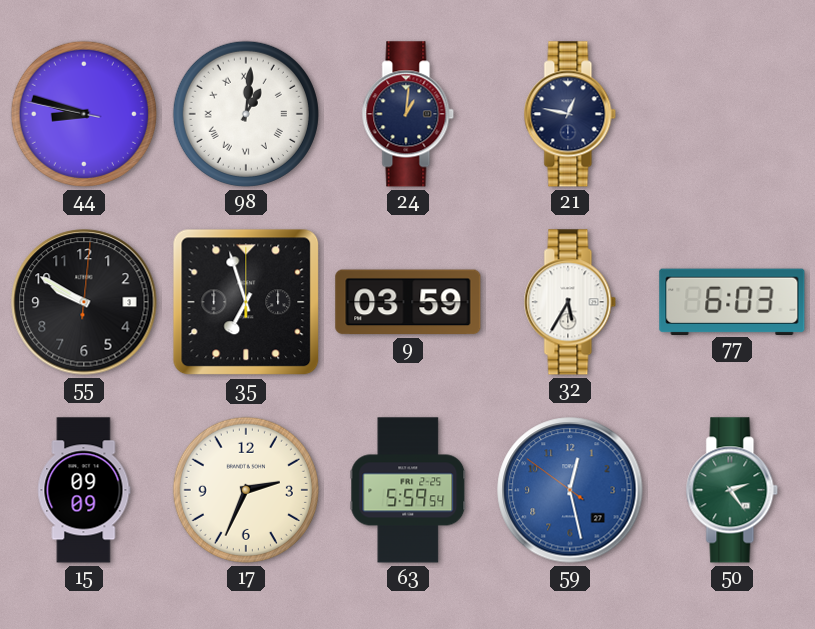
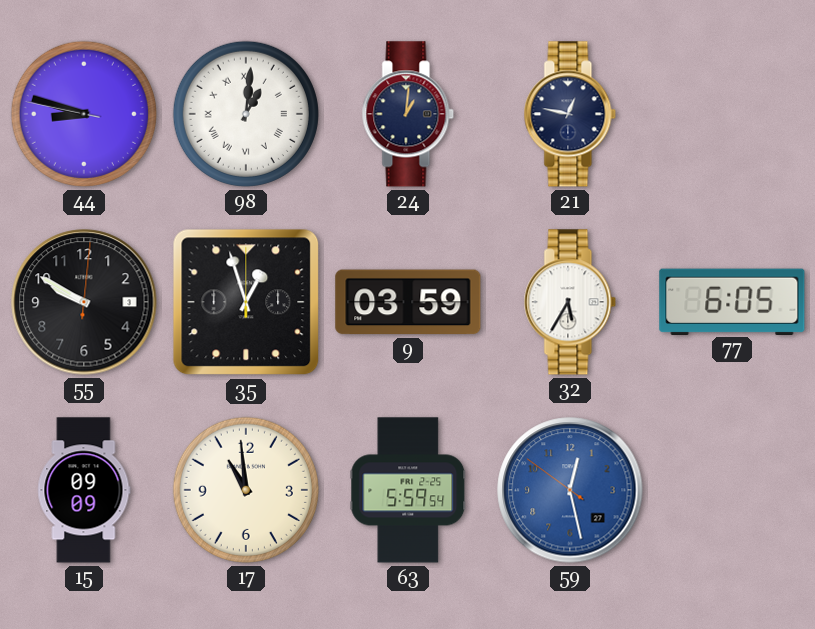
35: 6:57 -> 12:57 (246, 302)
77: 6:03 -> 6:05 (732, 301)
17: 2:34 -> 10:59 (246, 490)
50: 2:24 -> none (732, 490)
